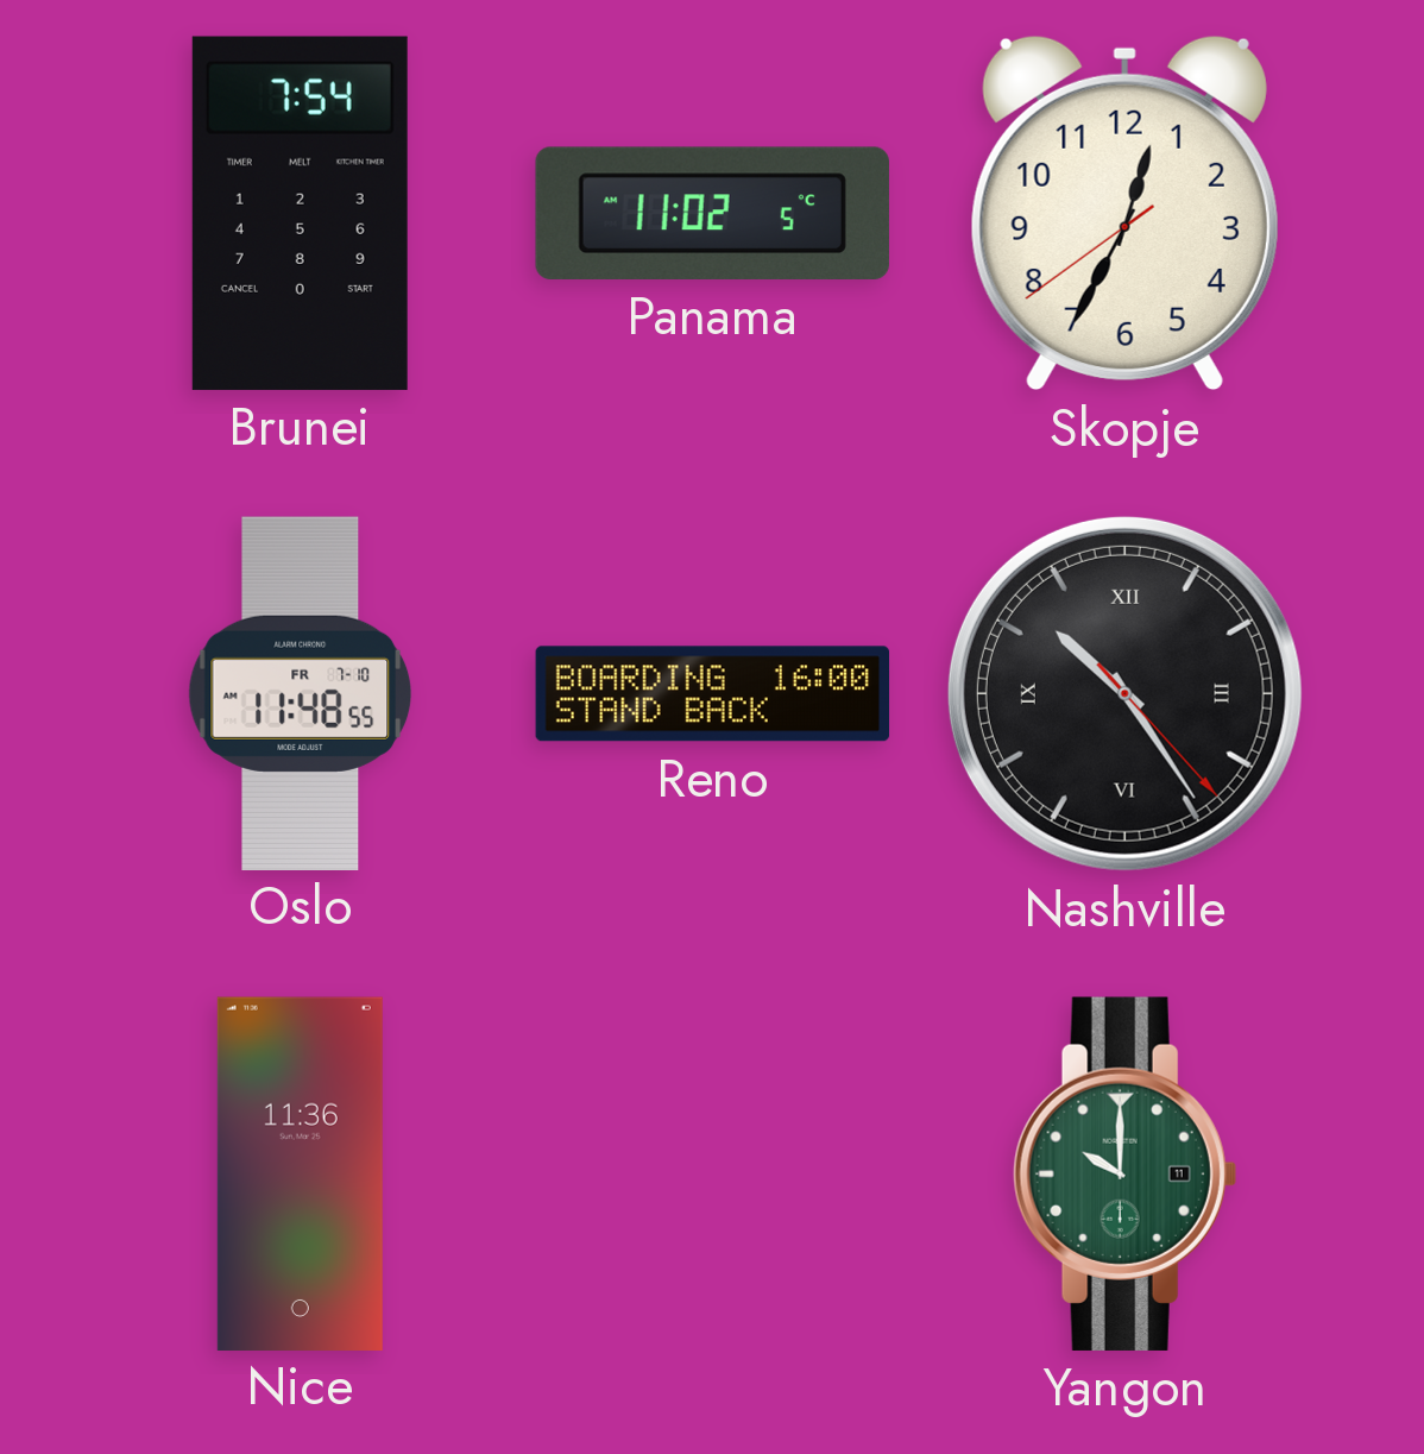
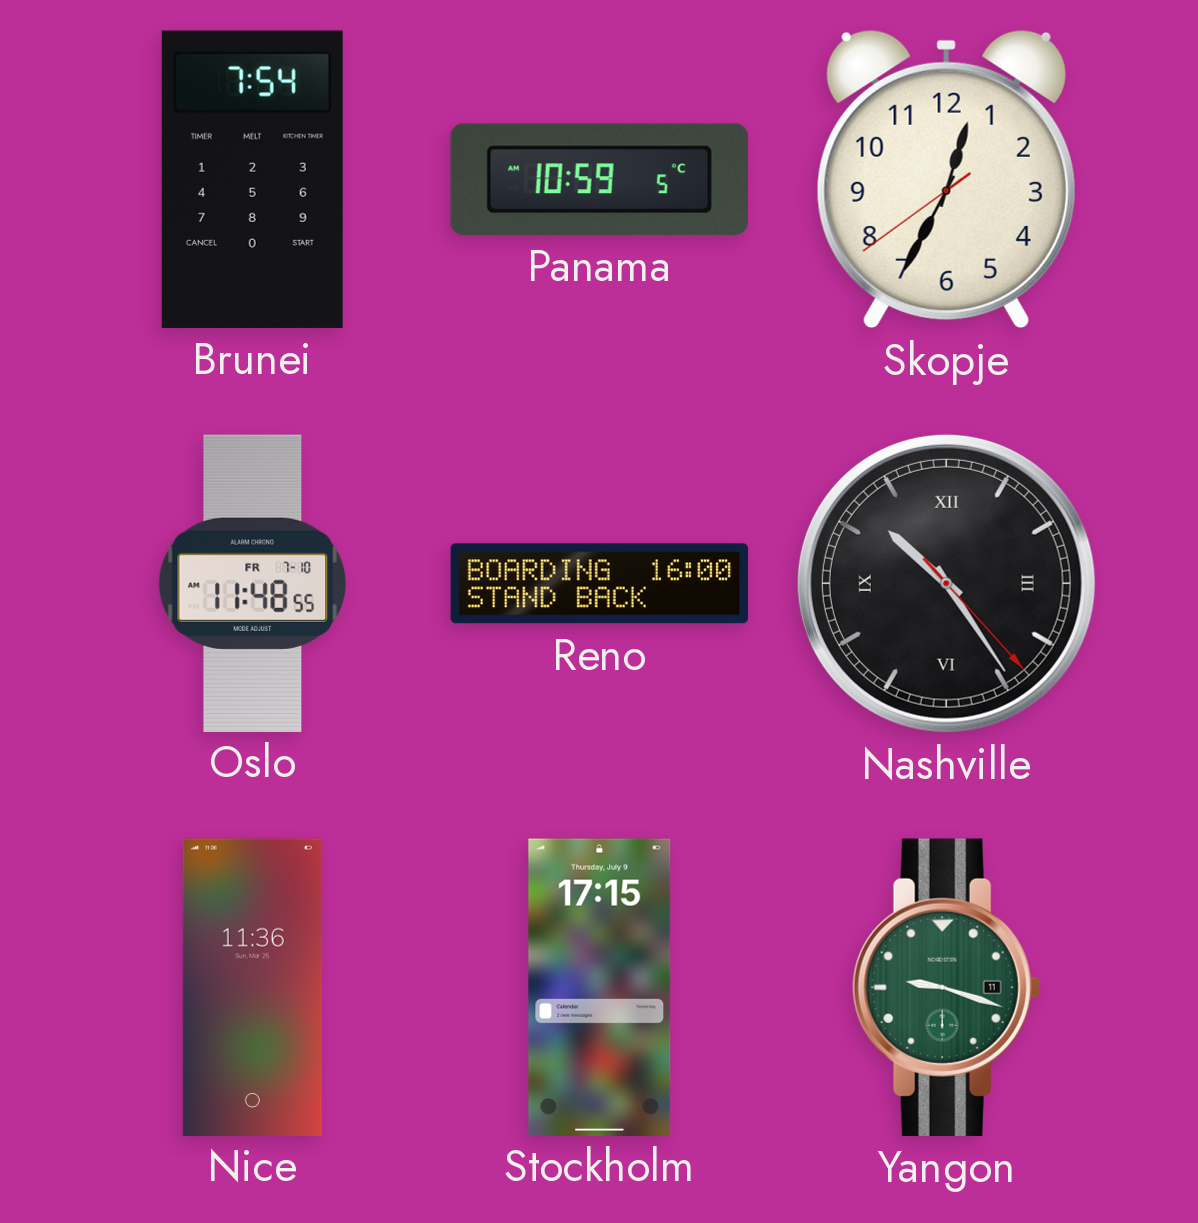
Panama: 11:02 -> 10:59 (599, 179)
Stockholm: none -> 17:15 (600, 987)
Yangon: 10:00 -> 9:18 (946, 987)
